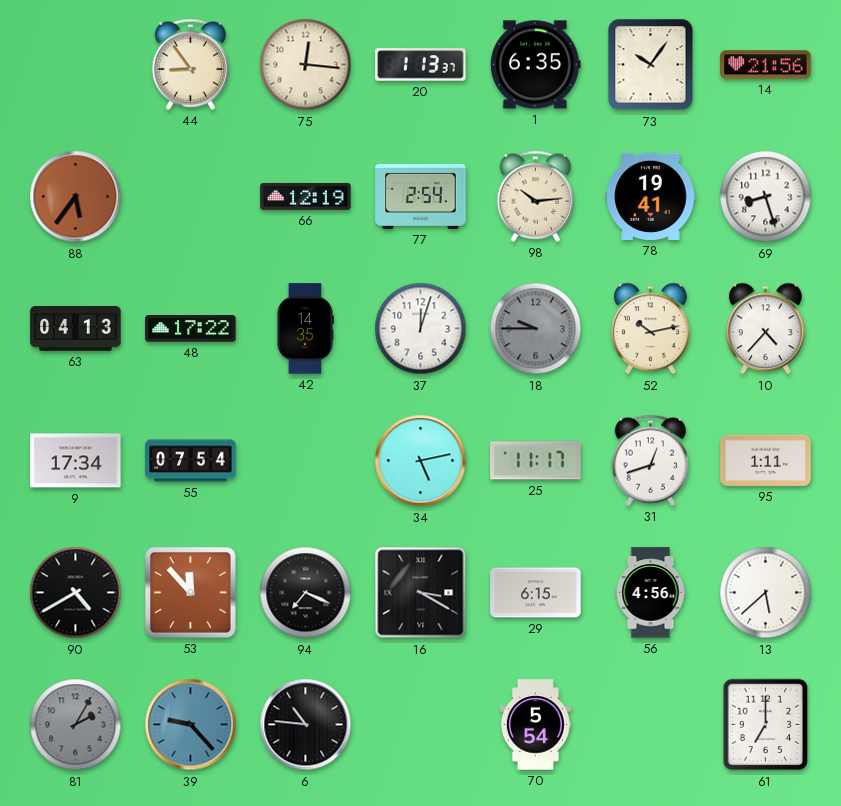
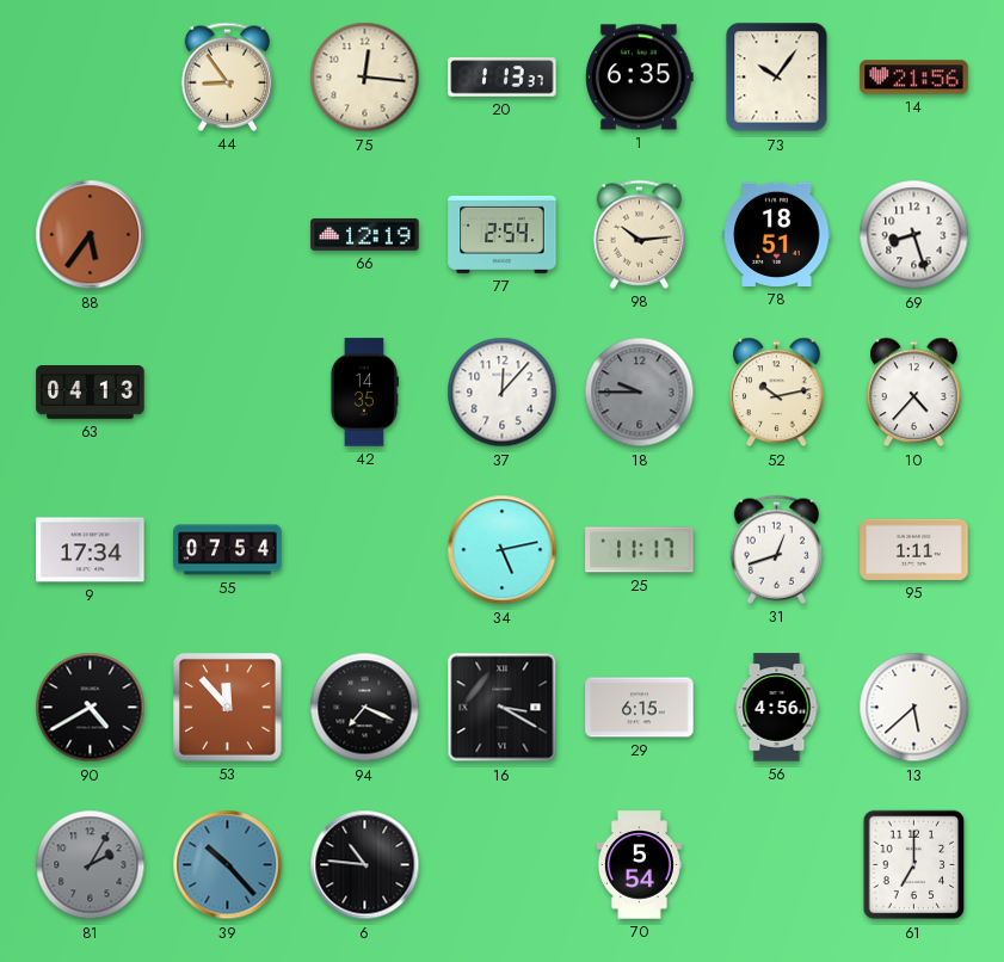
78: 19:41 -> 18:51 (777, 234)
48: 17:22 -> none (191, 329)
37: 12:03 -> 12:07 (503, 393)
39: 9:23 -> 10:23 (228, 865)
